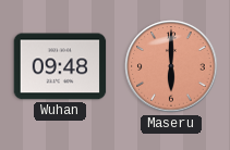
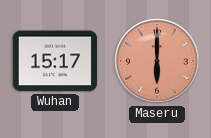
Wuhan: 09:48 -> 15:17 (55, 61)
